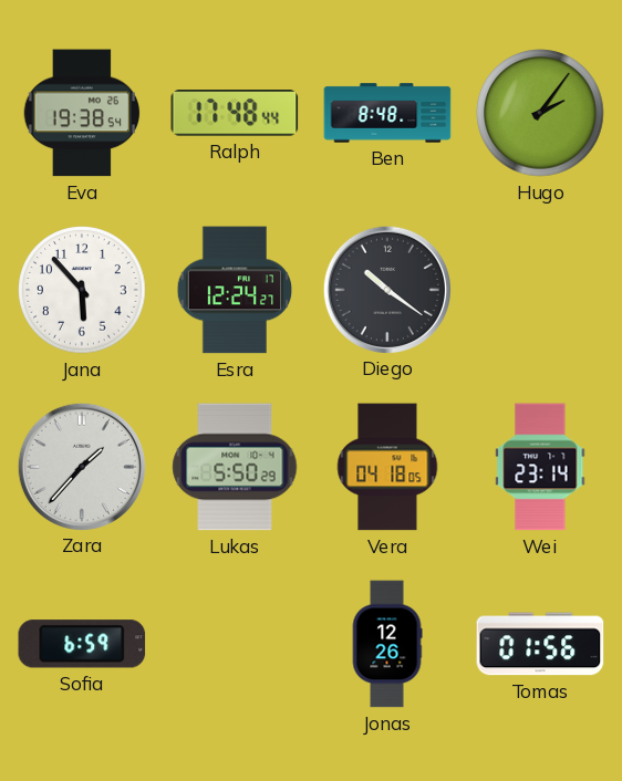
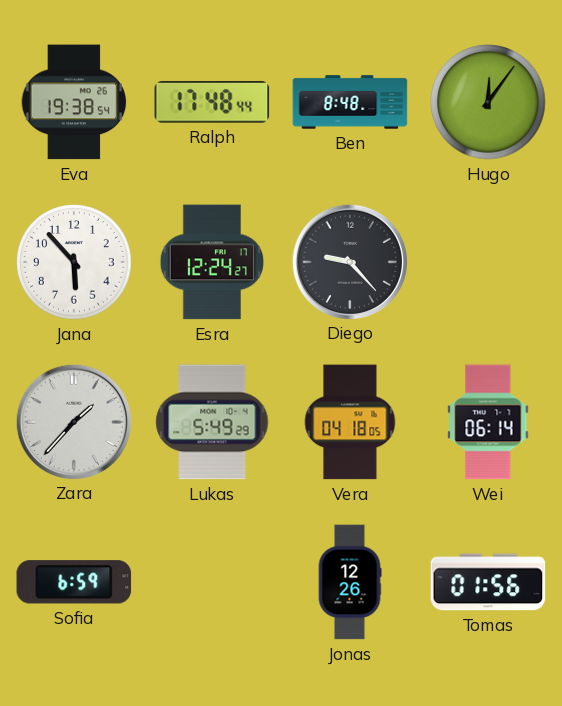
Hugo: 2:06 -> 12:06 (488, 102)
Diego: 10:21 -> 9:23 (349, 261)
Lukas: 5:50 -> 5:49 (212, 422)
Wei: 23:14 -> 06:14 (488, 422)
